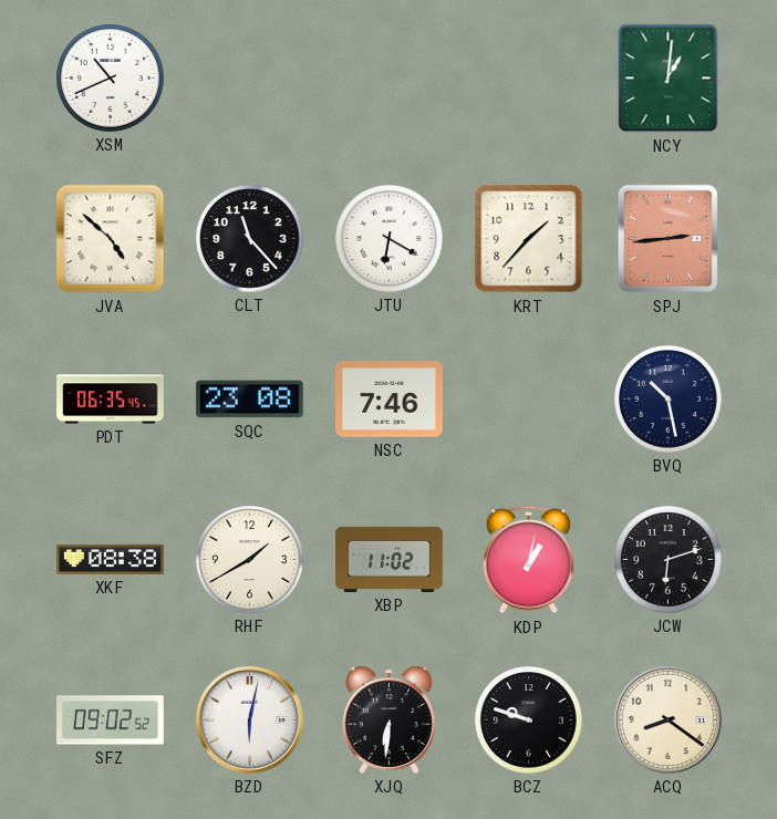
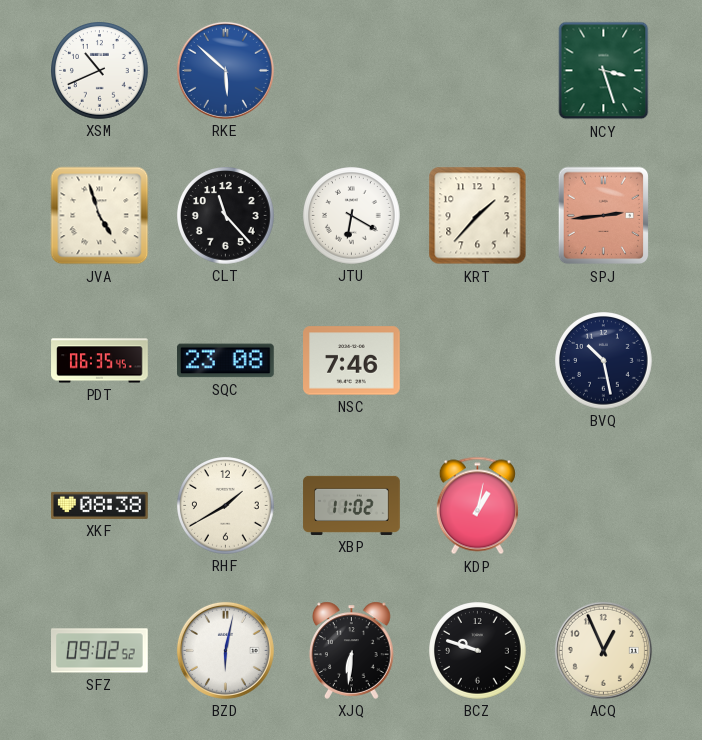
RKE: none -> 5:52 (225, 70)
NCY: 1:01 -> 3:27 (604, 71)
JVA: 4:52 -> 4:57 (100, 216)
JCW: 6:12 -> none (669, 560)
ACQ: 8:21 -> 12:56 (603, 650)
